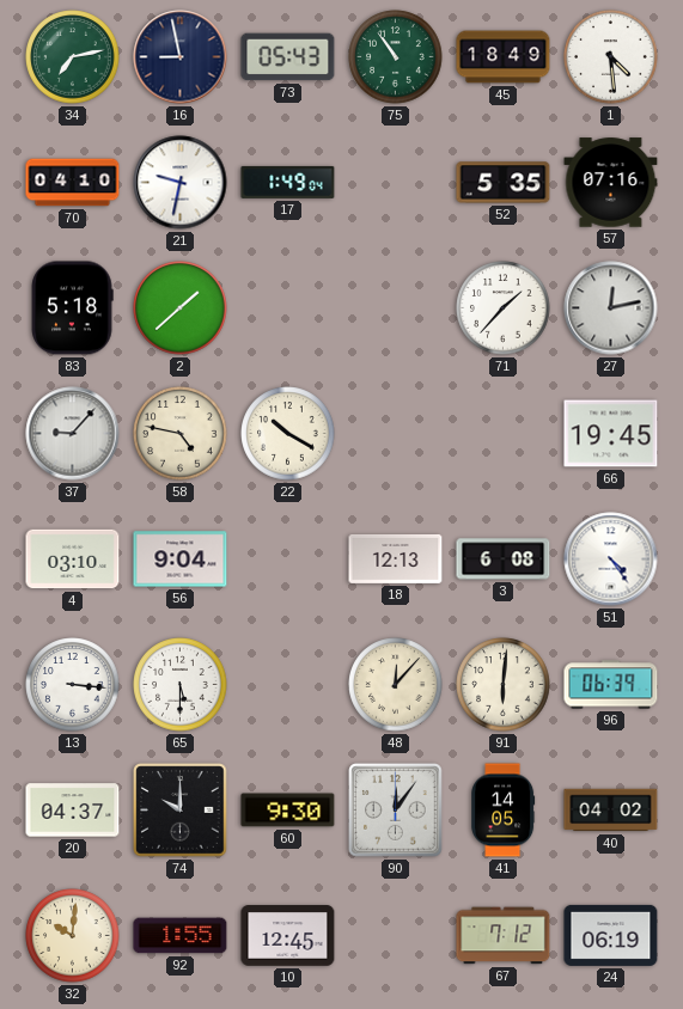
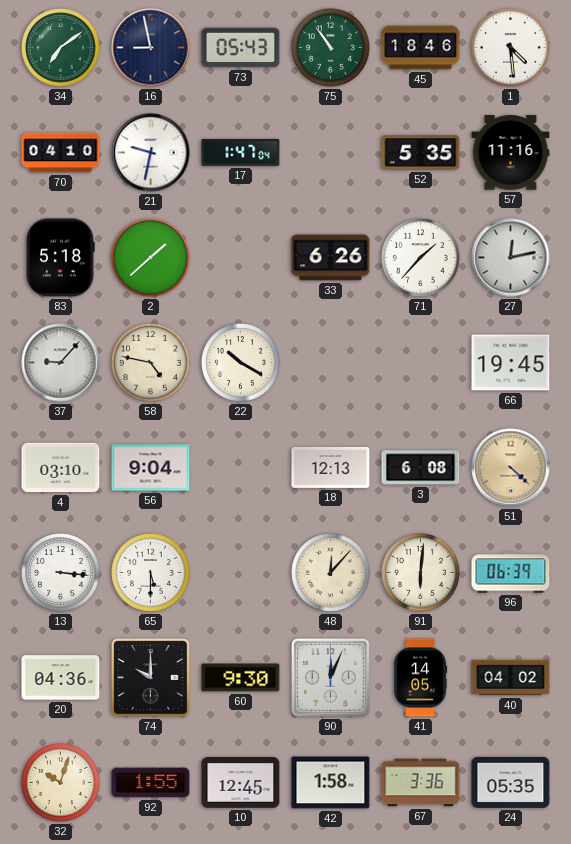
34: 7:13 -> 7:09 (61, 48)
45: 18:49 -> 18:46 (421, 48)
17: 1:49 -> 1:47 (241, 152)
57: 07:16 -> 11:16 (511, 153)
33: none -> 6:26 (331, 258)
51: 4:24 -> 4:22 (511, 468)
51 dial: white -> champagne (511, 468)
20: 04:37 -> 04:36 (61, 678)
90: 12:06 -> 12:04 (331, 678)
32: 10:01 -> 10:03 (61, 783)
42: none -> 1:58 (331, 783)
67: 7:12 -> 3:36 (421, 783)
24: 06:19 -> 05:35 (511, 782)
